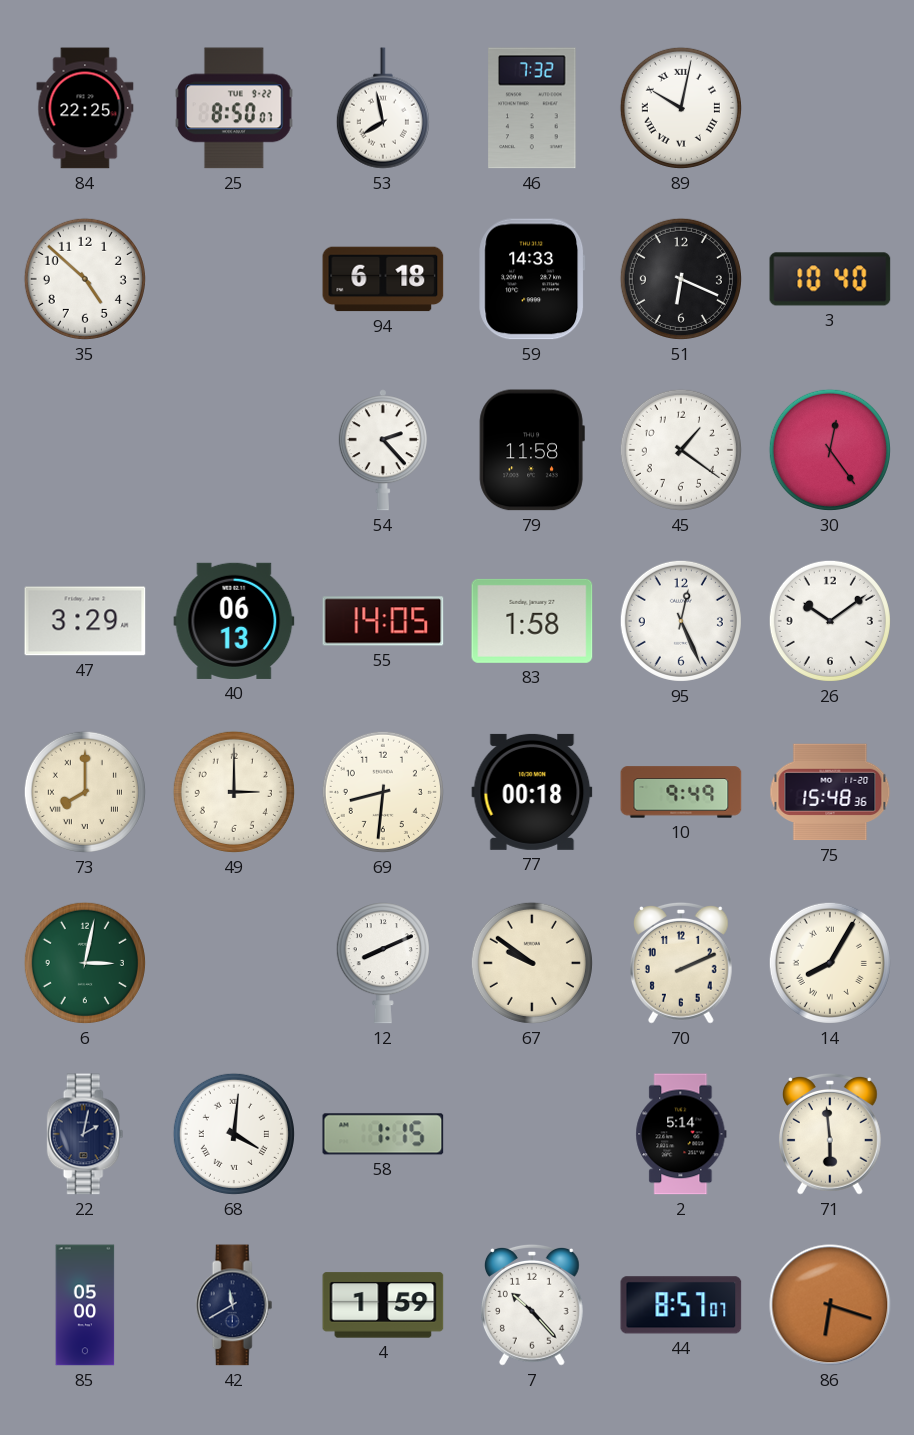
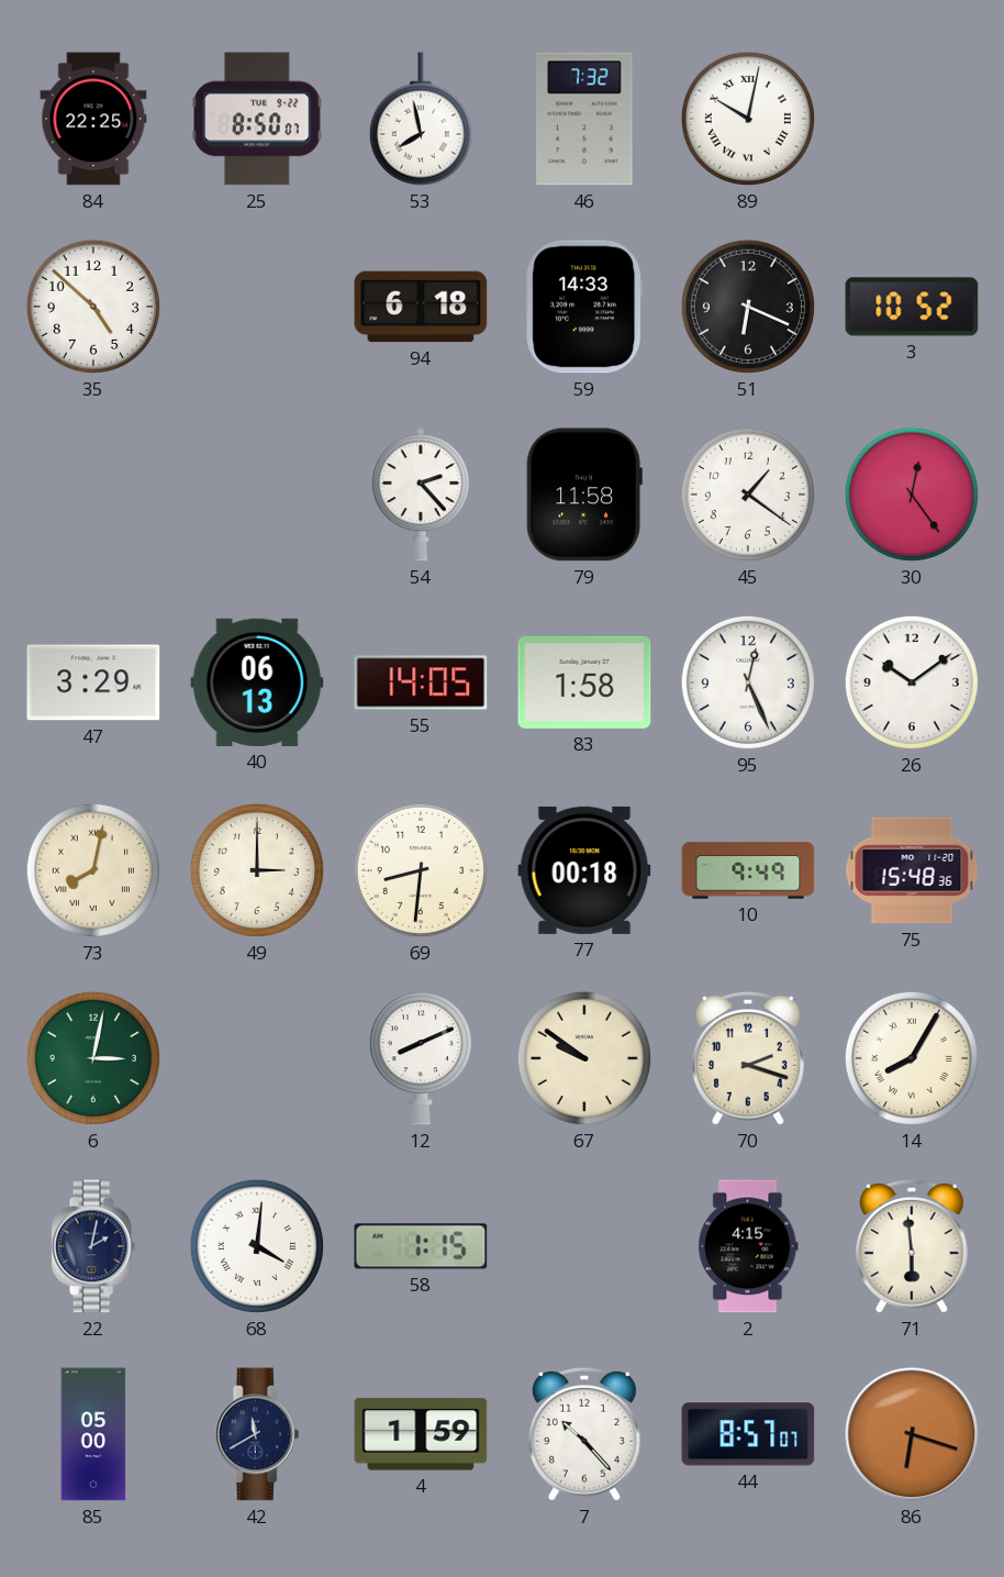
3: 10:40 -> 10:52 (912, 307)
73: 8:00 -> 8:02 (93, 870)
70: 2:11 -> 2:18 (748, 1059)
2: 5:14 -> 4:15 (748, 1246)
